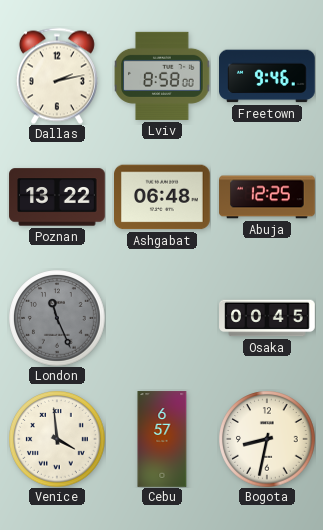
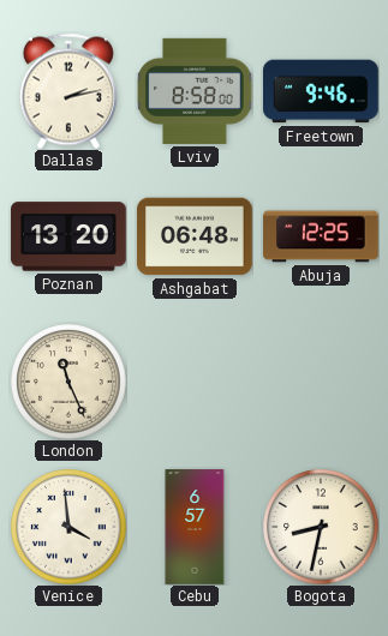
Poznan: 13:22 -> 13:20 (68, 236)
London dial: grey -> cream (68, 382)
Osaka: 00:45 -> none (267, 318)
